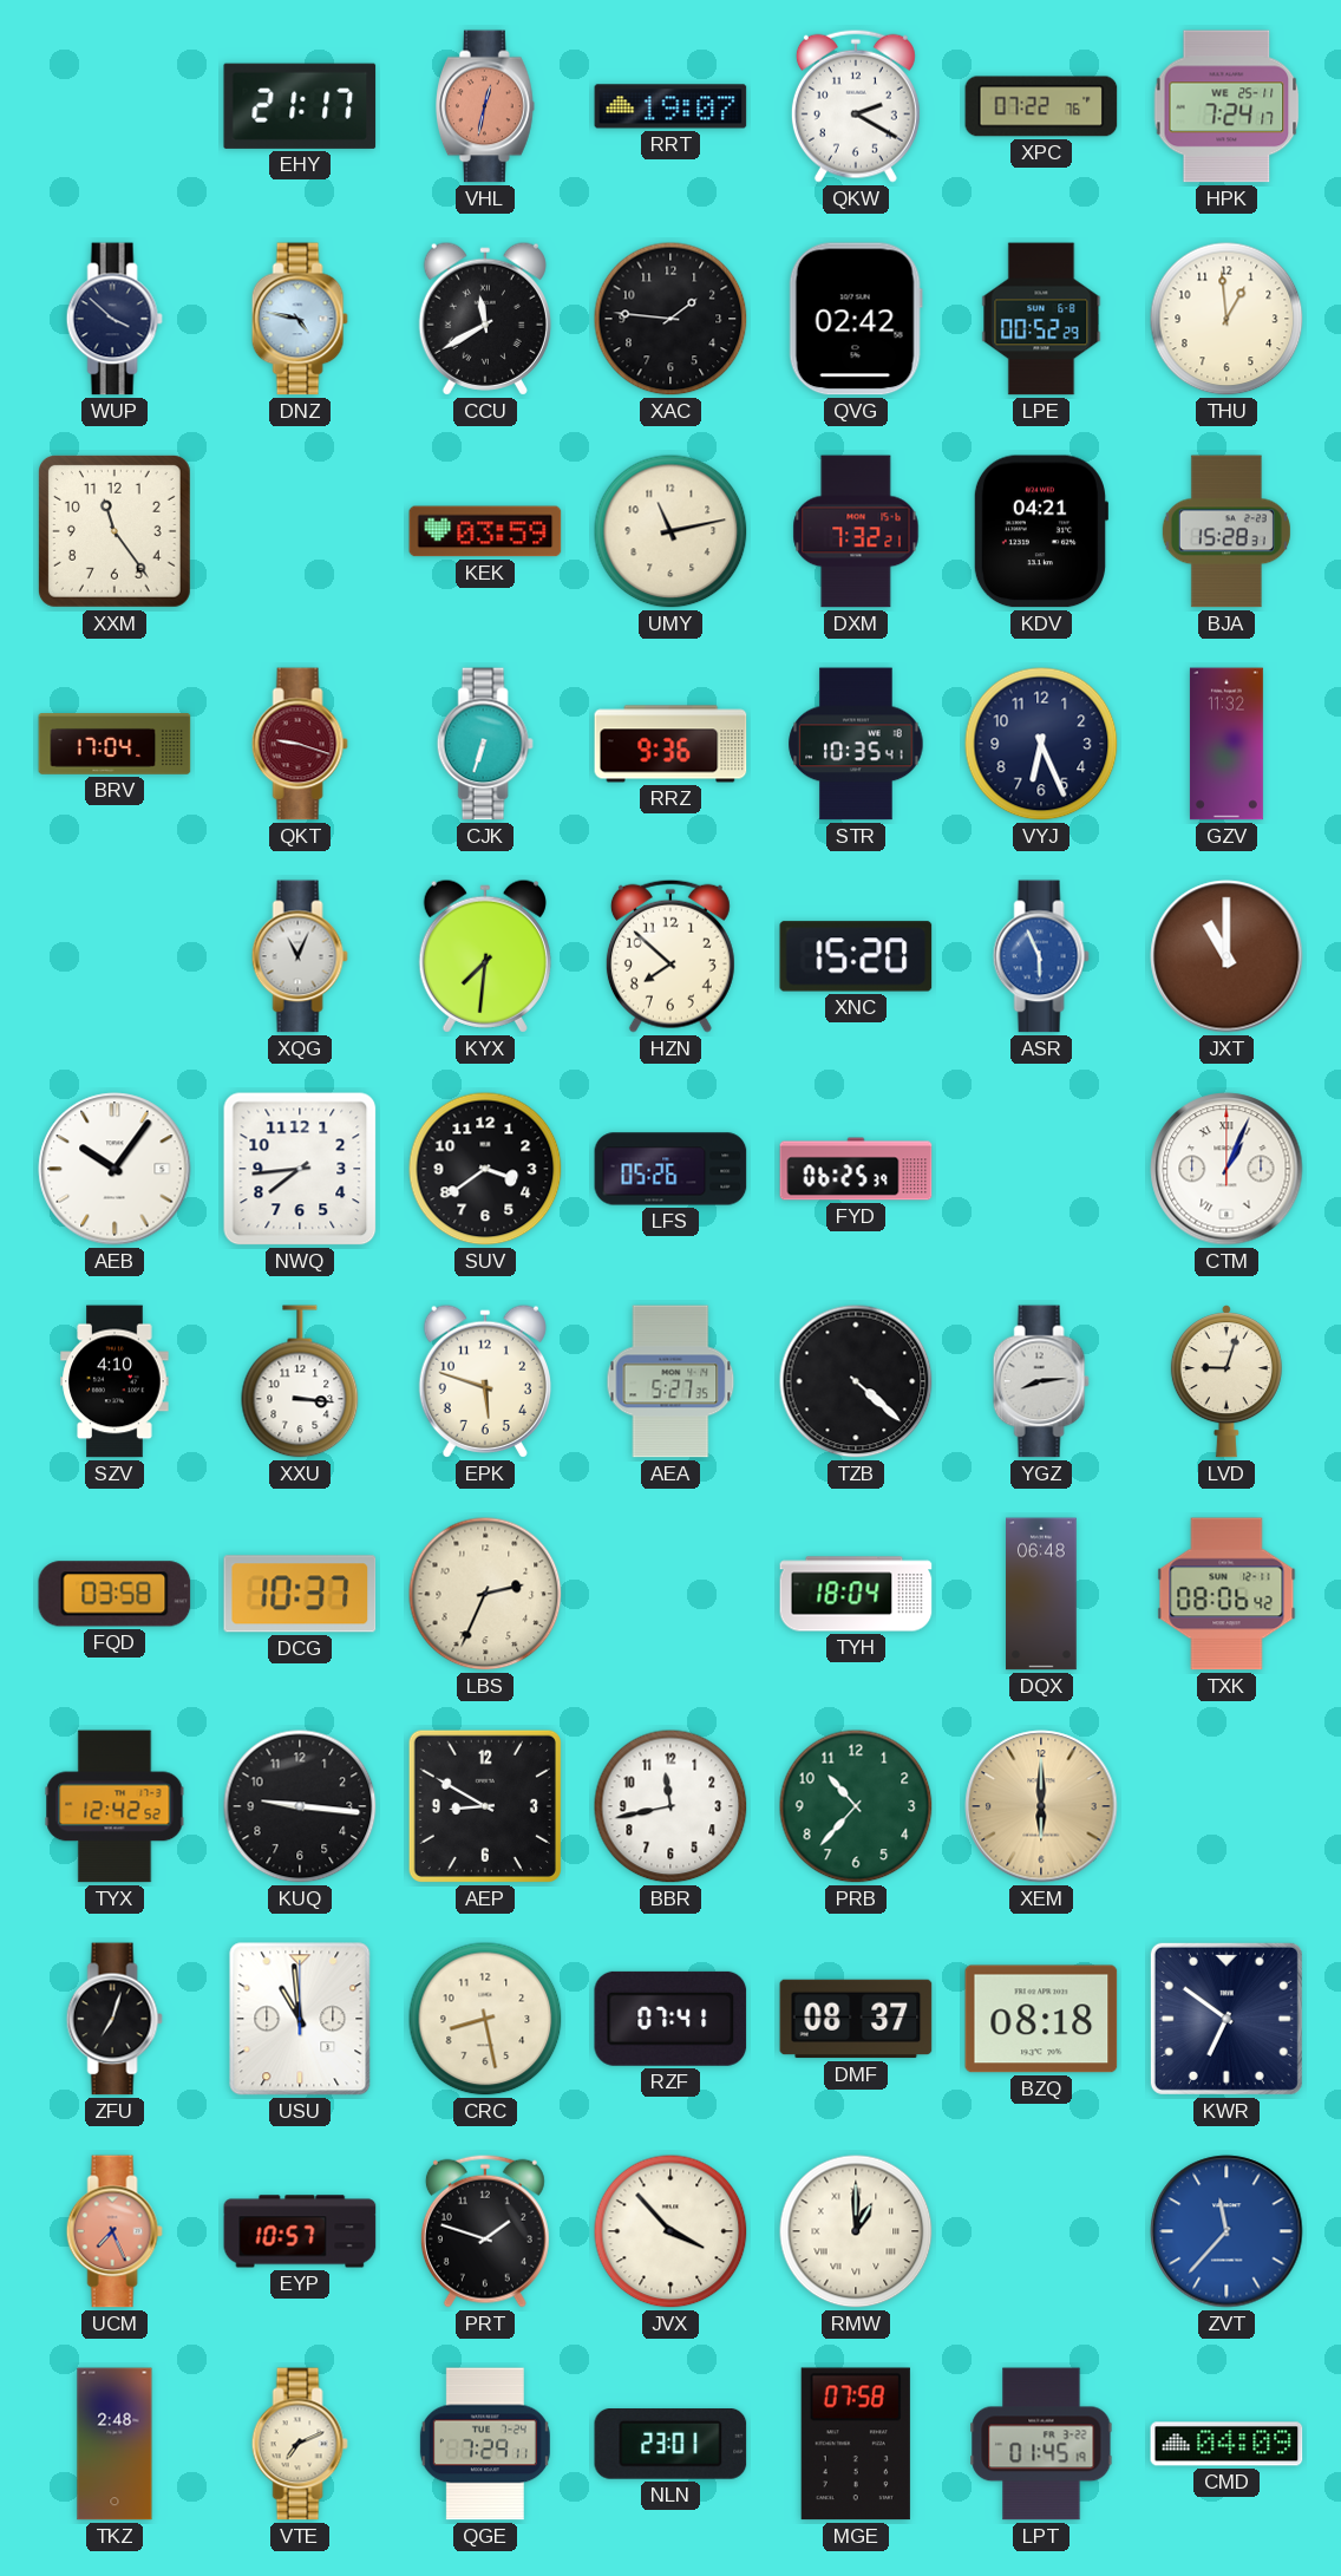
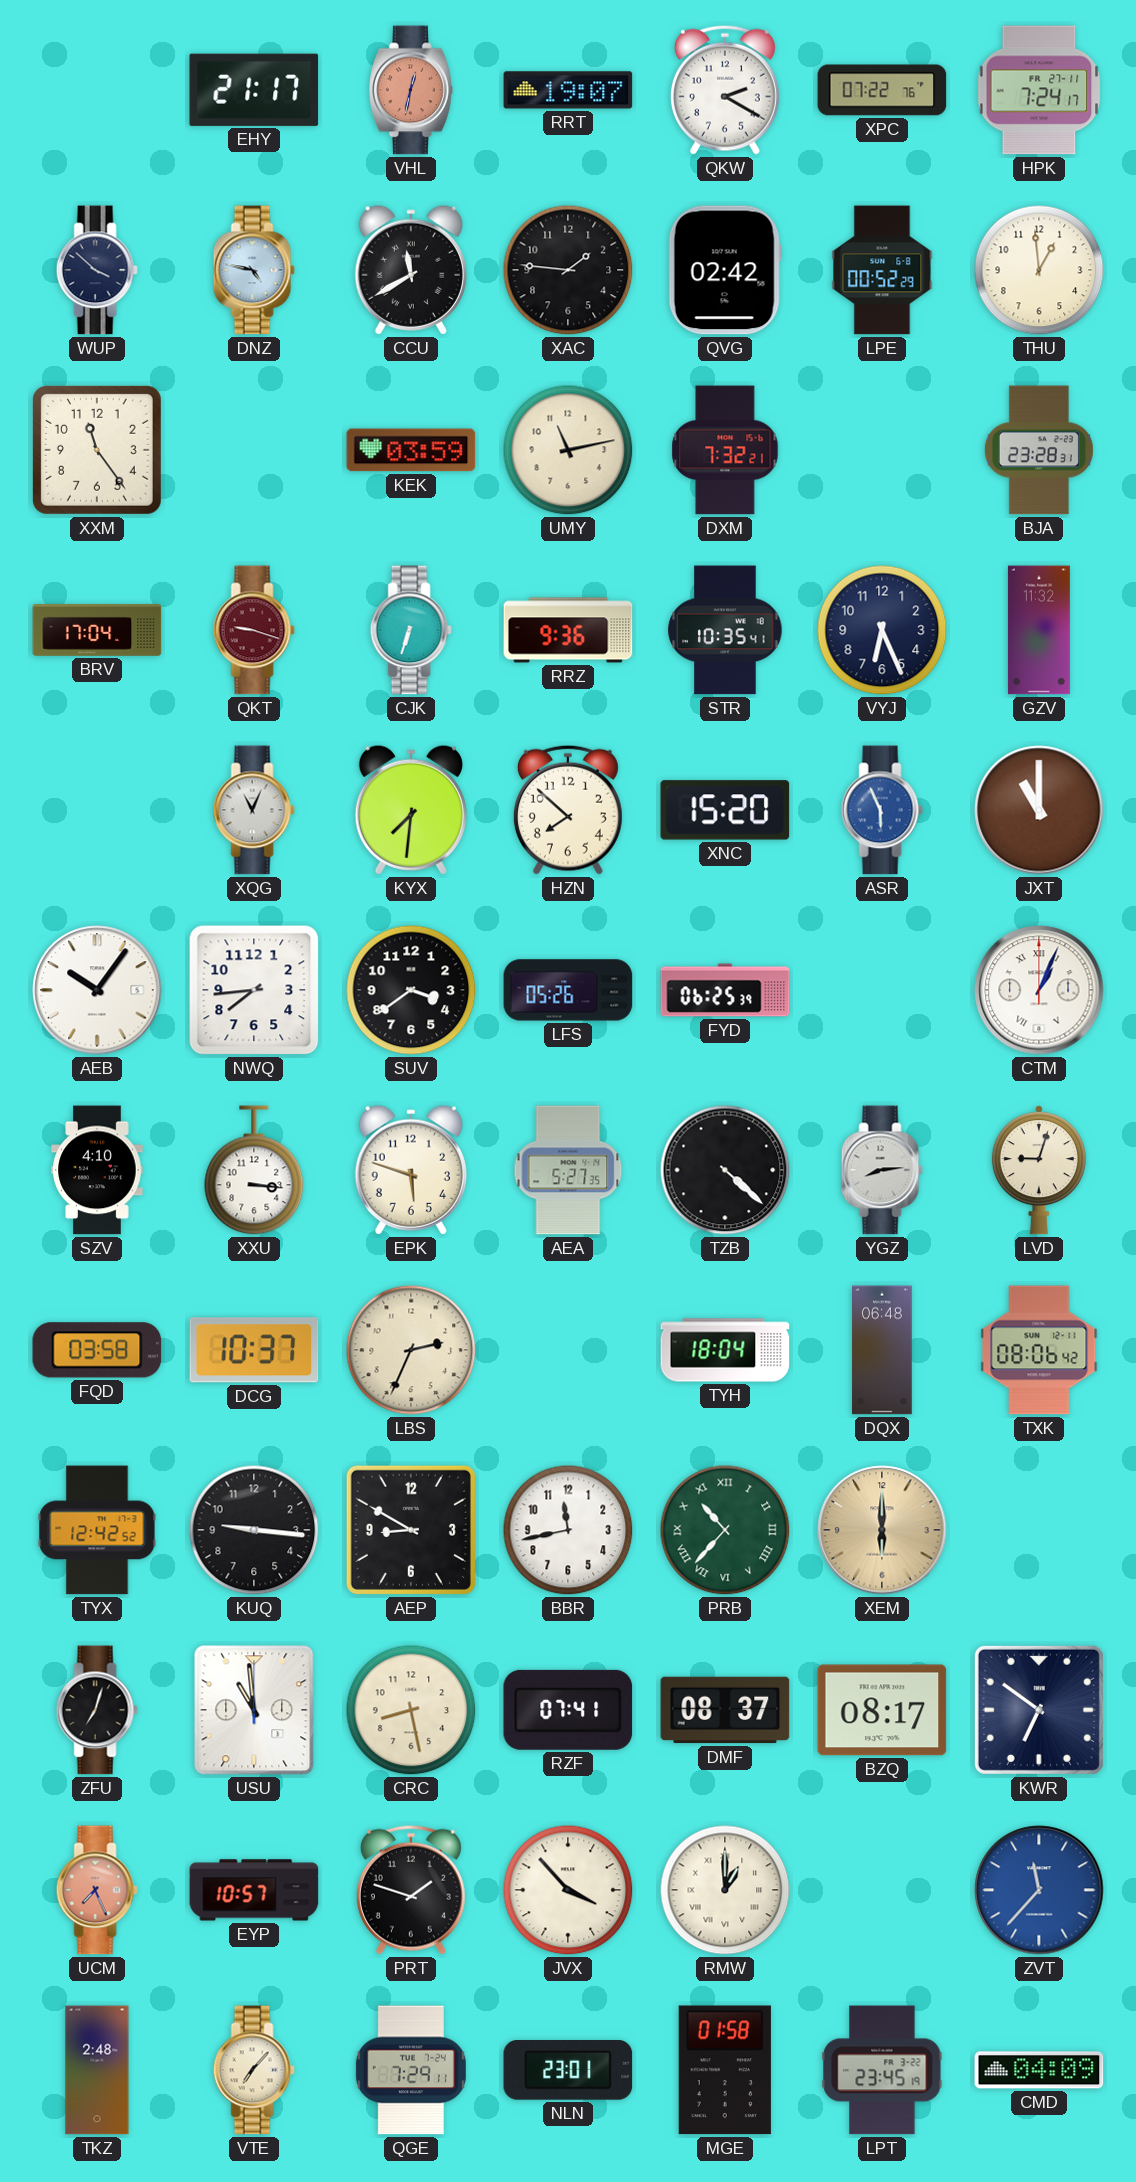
HPK date: WE 25-11 -> FR 27-11 (1039, 90)
KDV: 04:21 -> none (1040, 531)
BJA: 15:28 -> 23:28 (1039, 450)
PRB numerals: Arabic -> Roman (725, 1530)
BZQ: 08:18 -> 08:17 (882, 1710)
VTE: 7:11 -> 7:07 (254, 2070)
MGE: 07:58 -> 01:58 (725, 2070)
LPT: 01:45 -> 23:45 (882, 2070)
